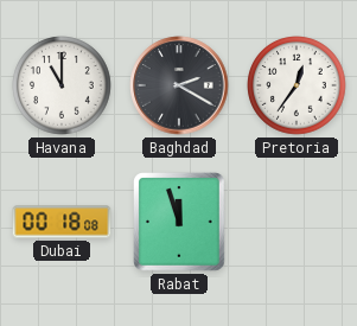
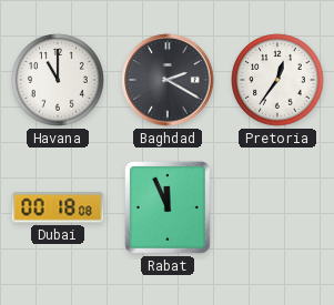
Rabat: 11:57 -> 11:56 (169, 207)
